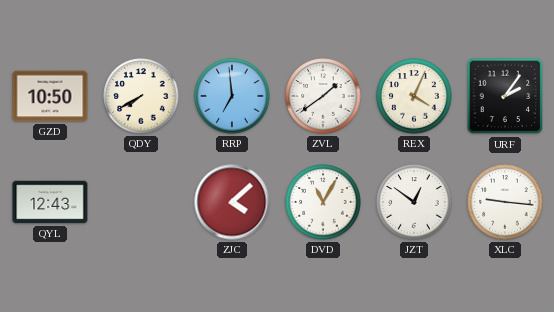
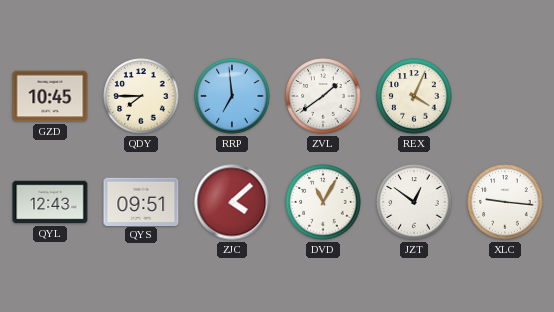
GZD: 10:50 -> 10:45 (50, 96)
QDY: 7:40 -> 7:45 (141, 96)
URF: 2:06 -> none (505, 96)
QYS: none -> 09:51 (141, 201)
